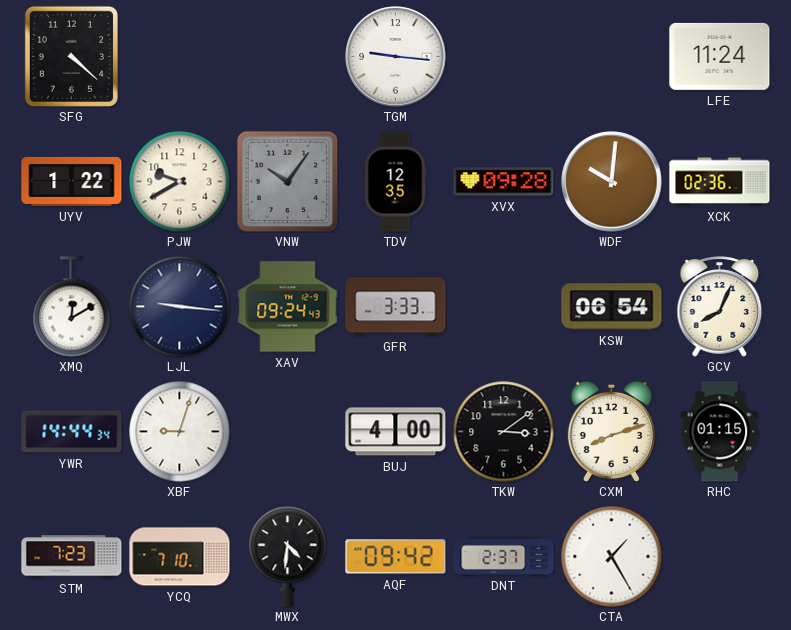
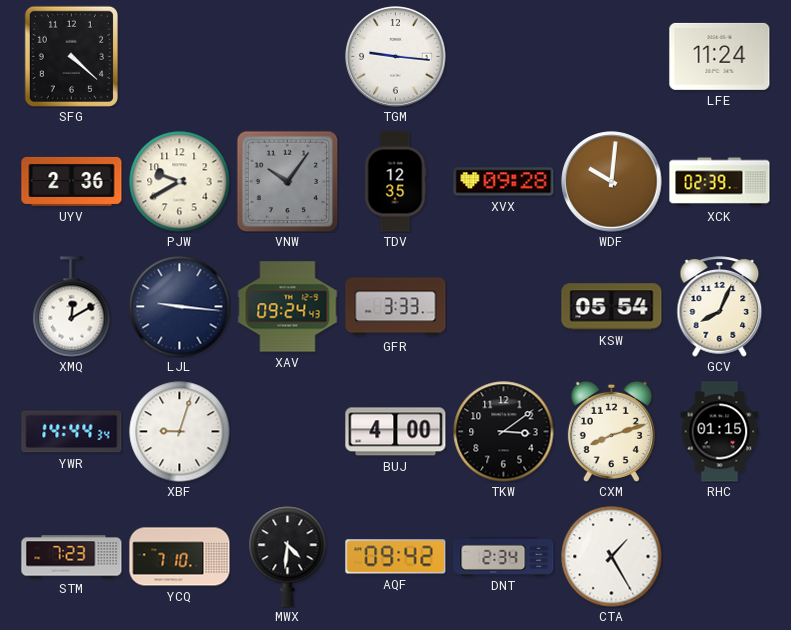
UYV: 1:22 -> 2:36 (72, 181)
XCK: 02:36 -> 02:39 (720, 182)
KSW: 06:54 -> 05:54 (612, 307)
DNT: 2:37 -> 2:34 (504, 556)
